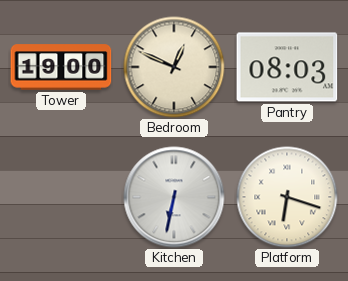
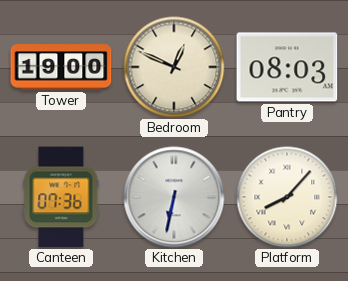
Canteen: none -> 07:36 (61, 197)
Platform: 6:18 -> 8:07 (287, 197)
